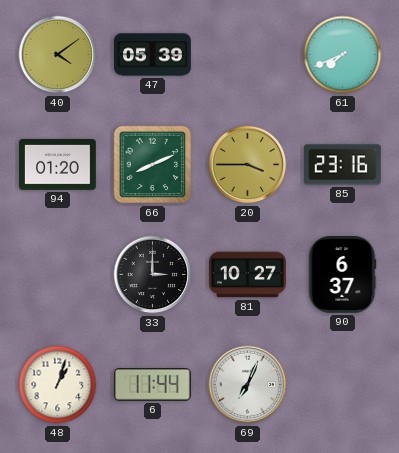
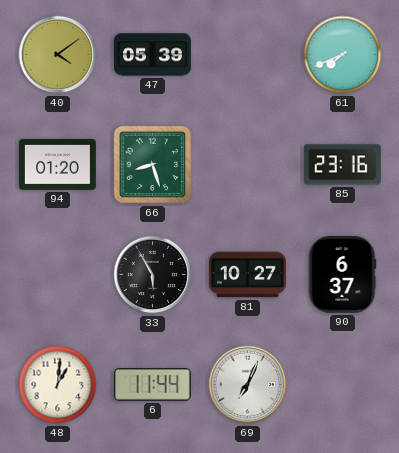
66: 8:11 -> 8:27 (153, 165)
20: 3:45 -> none (248, 165)
33: 3:00 -> 5:55 (153, 275)
48: 1:03 -> 1:01 (58, 385)
